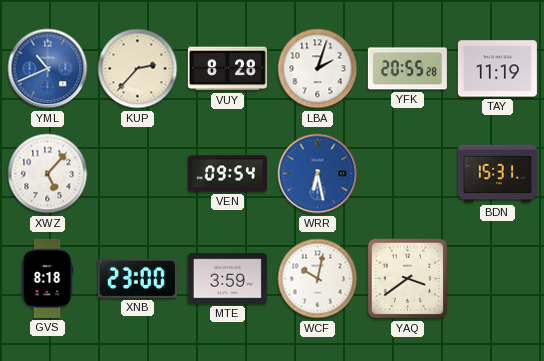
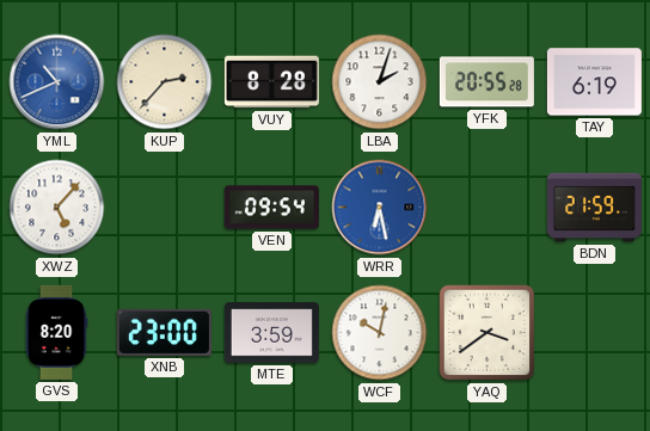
TAY: 11:19 -> 6:19 (594, 82)
BDN: 15:31 -> 21:59 (594, 208)
GVS: 8:18 -> 8:20 (56, 332)
